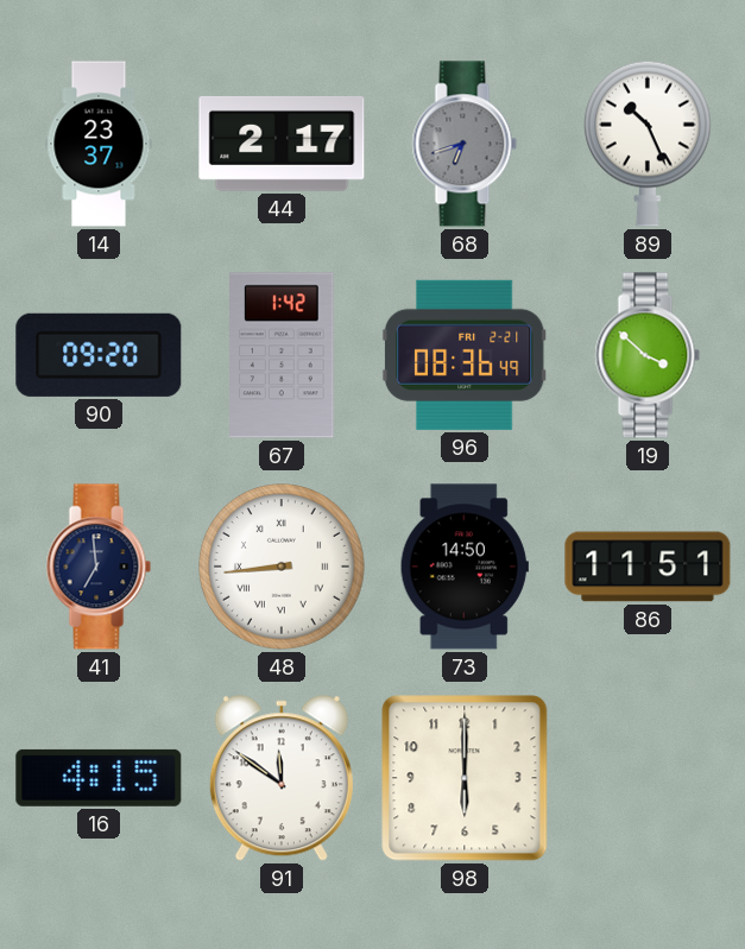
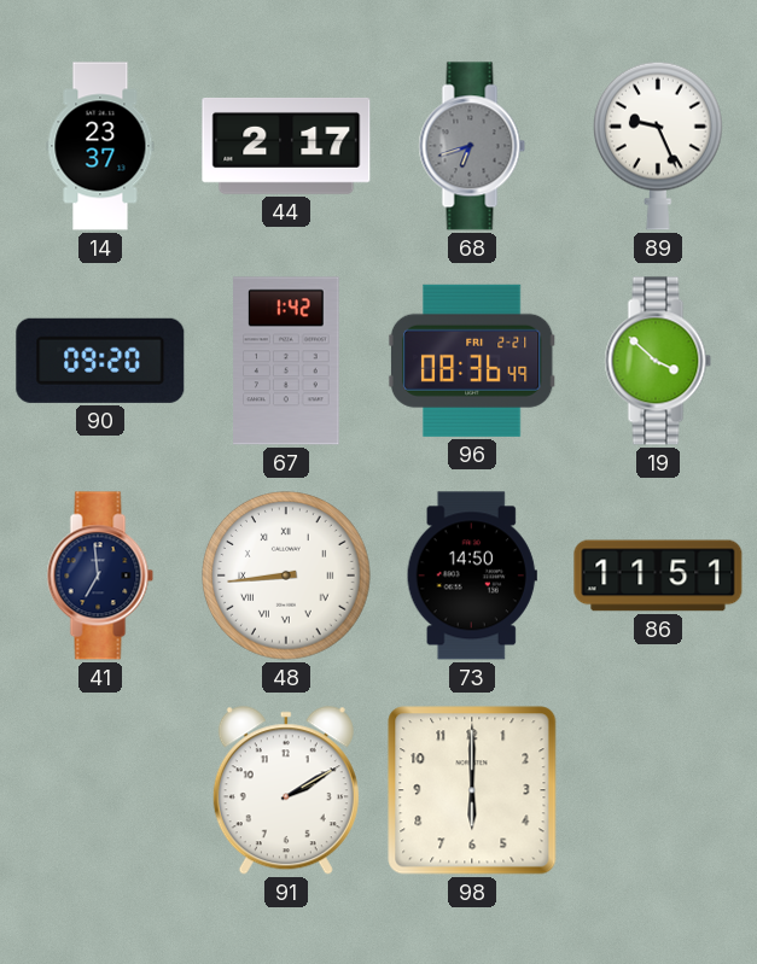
89: 10:26 -> 9:26 (659, 146)
16: 4:15 -> none (99, 778)
91: 11:51 -> 2:10 (286, 791)
